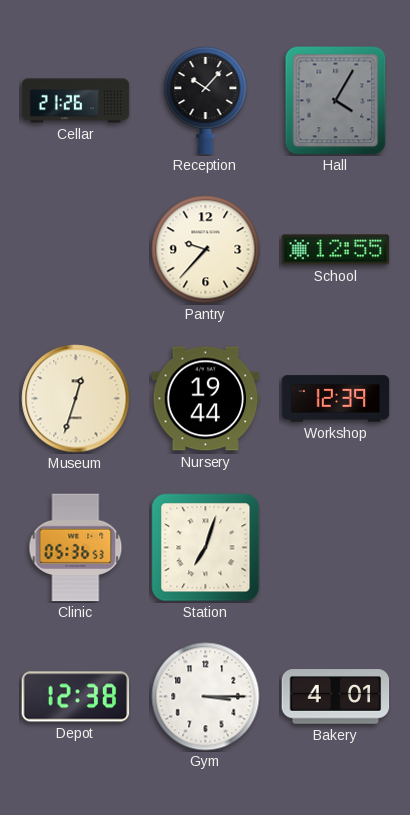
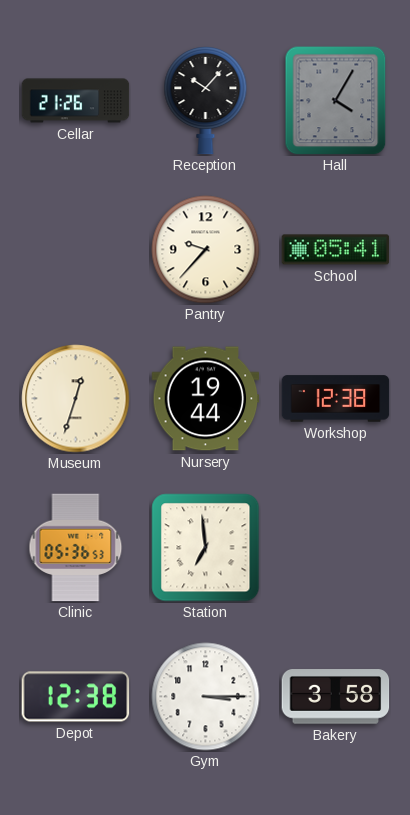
School: 12:55 -> 05:41 (336, 250)
Workshop: 12:39 -> 12:38 (336, 399)
Station: 7:03 -> 6:59 (206, 548)
Bakery: 4:01 -> 3:58 (336, 697)
